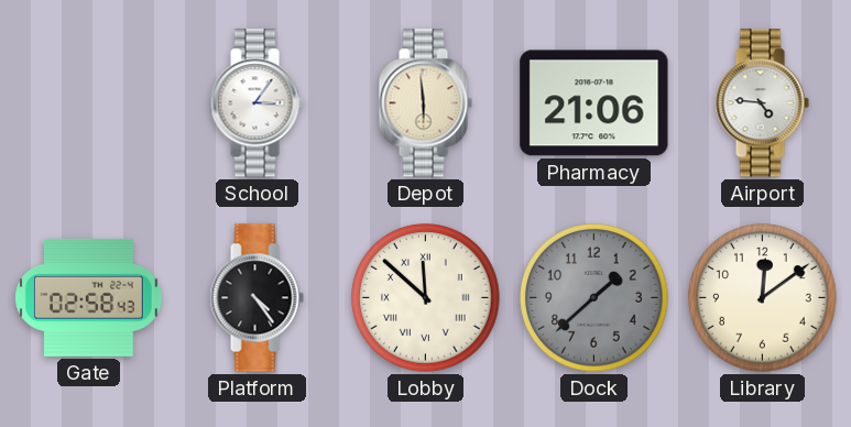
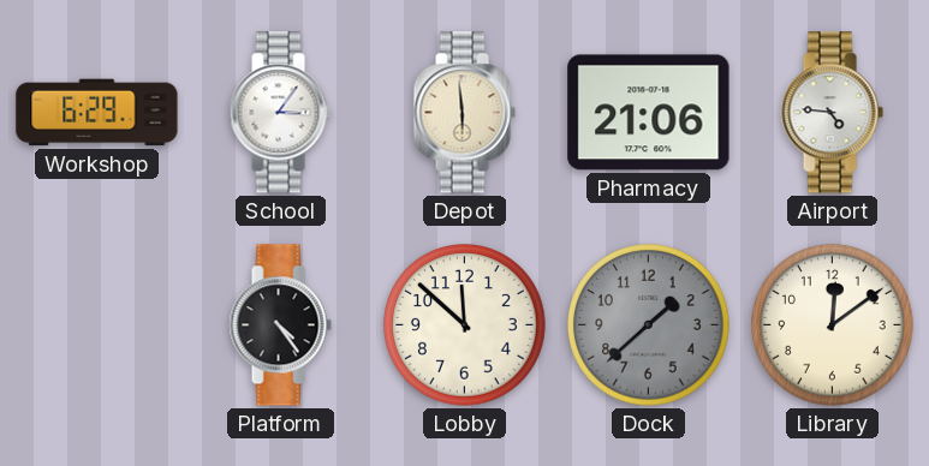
Workshop: none -> 6:29 (97, 113)
Gate: 02:58 -> none (89, 297)
Lobby numerals: Roman -> Arabic (465, 325)
